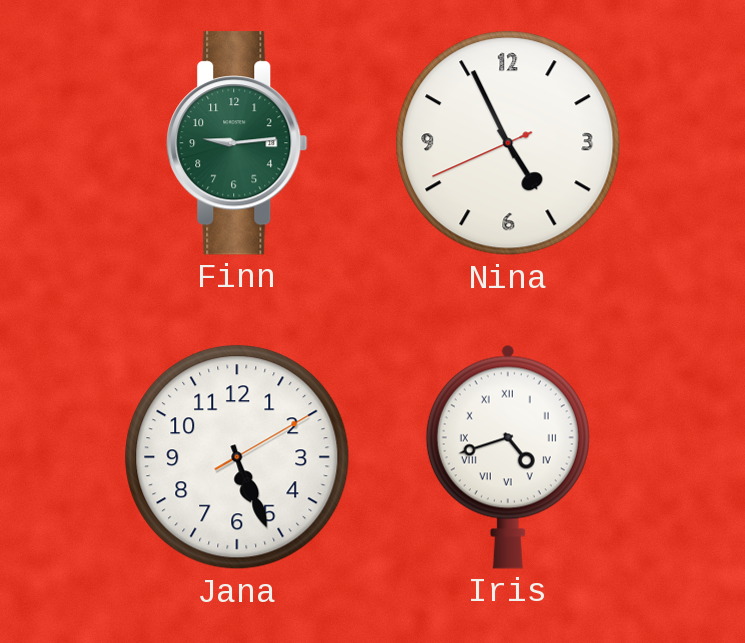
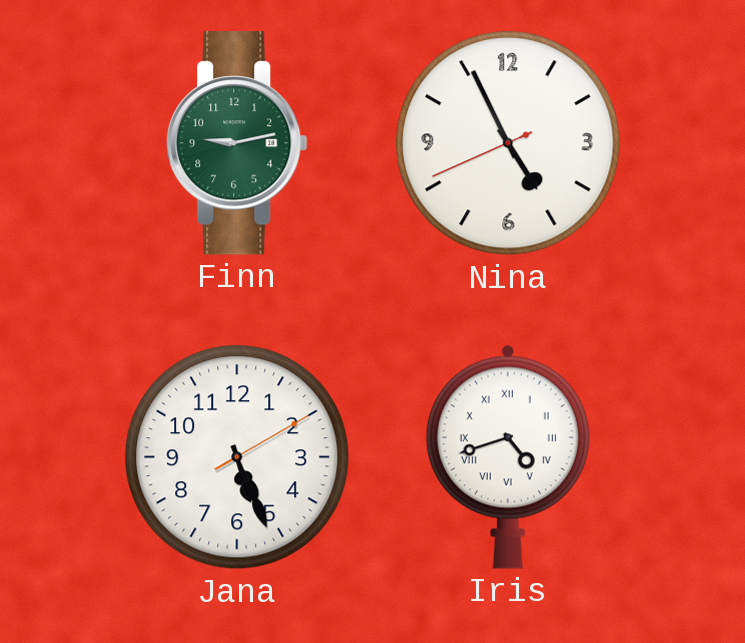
Finn: 9:14 -> 9:13 (237, 143)
